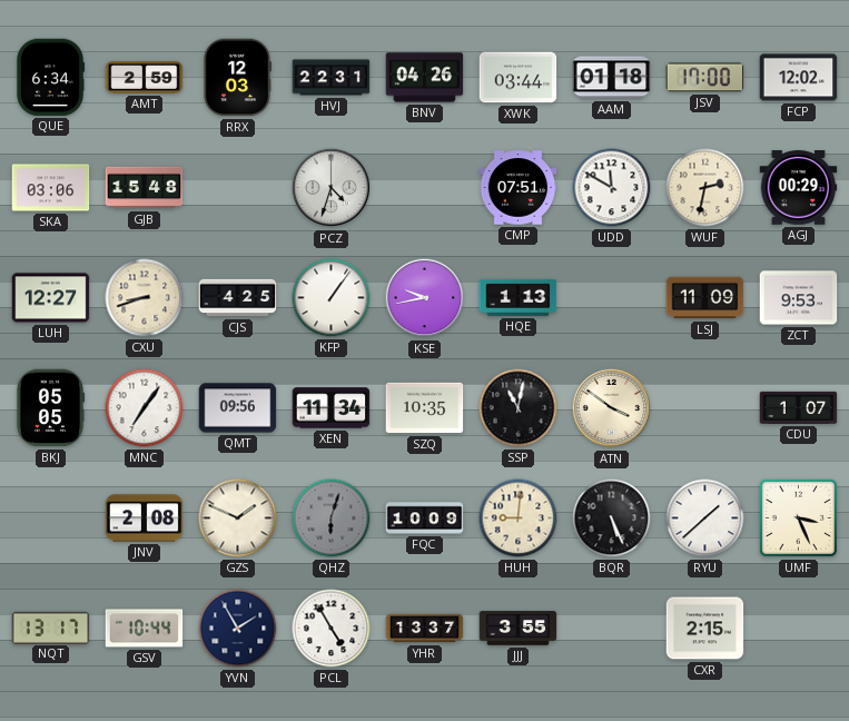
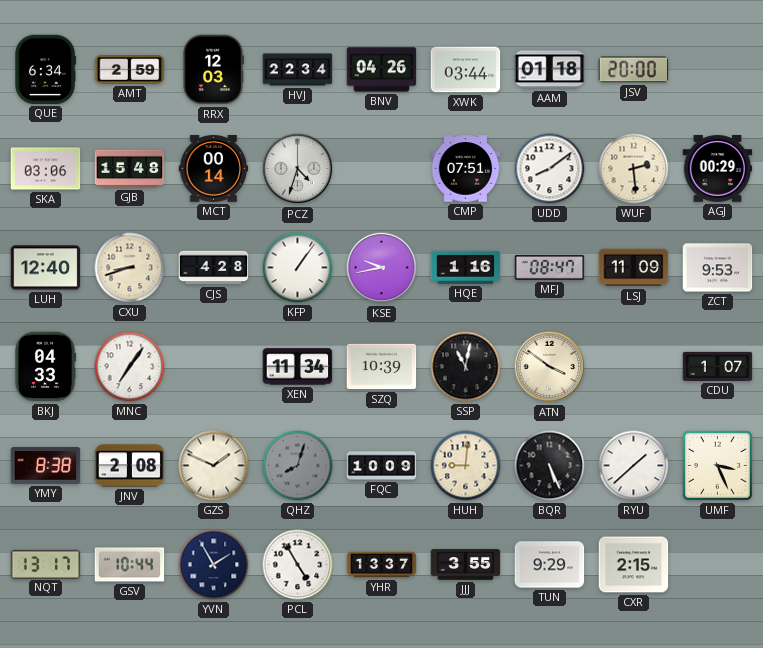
HVJ: 22:31 -> 22:34 (298, 70)
JSV: 17:00 -> 20:00 (634, 70)
FCP: 12:02 -> none (799, 78)
MCT: none -> 00:14 (214, 169)
UDD: 11:50 -> 8:09 (550, 169)
WUF: 2:32 -> 2:29 (634, 169)
LUH: 12:27 -> 12:40 (46, 268)
CJS: 4:25 -> 4:28 (214, 268)
HQE: 1:13 -> 1:16 (466, 267)
MFJ: none -> 08:47 (550, 268)
BKJ: 05:05 -> 04:33 (45, 367)
QMT: 09:56 -> none (238, 408)
SZQ: 10:35 -> 10:39 (382, 367)
YMY: none -> 8:38 (46, 466)
QHZ: 6:03 -> 8:03 (298, 466)
TUN: none -> 9:29 (550, 565)
